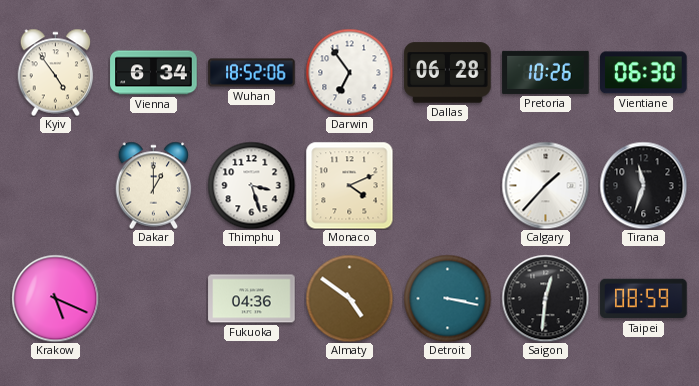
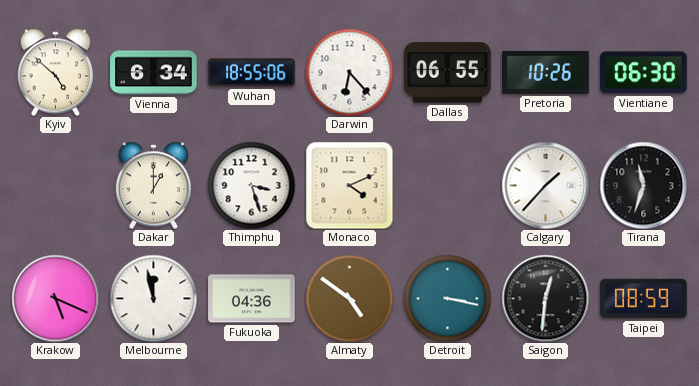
Kyiv: 4:54 -> 4:52 (56, 72)
Wuhan: 18:52 -> 18:55 (252, 73)
Darwin: 6:54 -> 6:23 (349, 72)
Dallas: 06:28 -> 06:55 (448, 73)
Melbourne: none -> 11:58 (153, 298)
